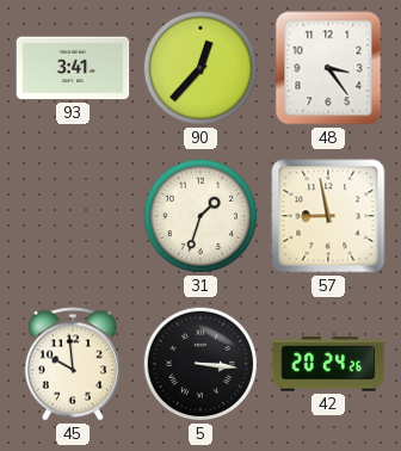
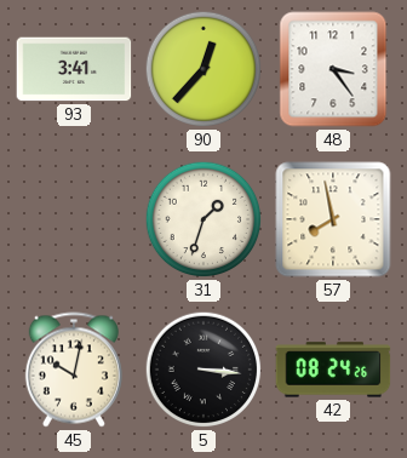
57: 8:58 -> 7:58 (333, 219)
45: 9:59 -> 10:02 (74, 370)
42: 20:24 -> 08:24 (333, 370)
